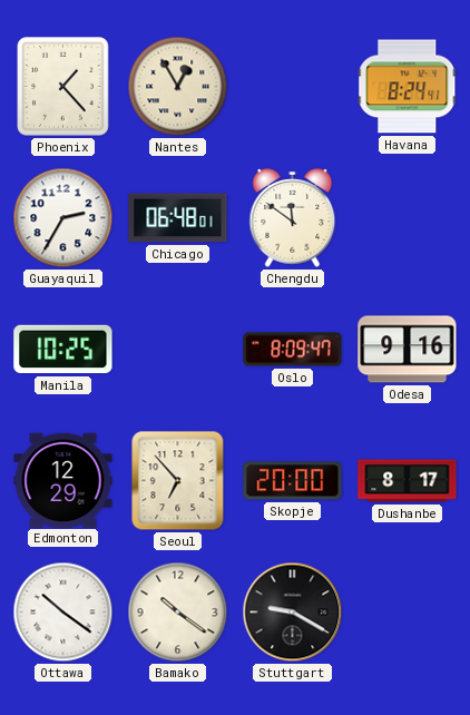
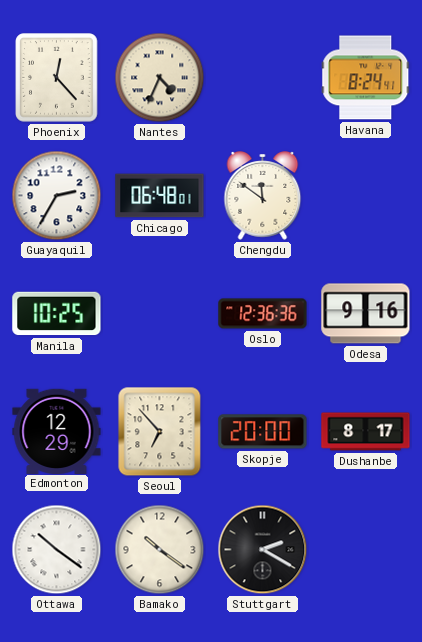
Phoenix: 1:23 -> 12:23 (57, 78)
Nantes: 12:55 -> 4:34 (160, 78)
Oslo: 8:09 -> 12:36 (263, 314)
Stuttgart: 9:20 -> 2:20 (263, 550)
